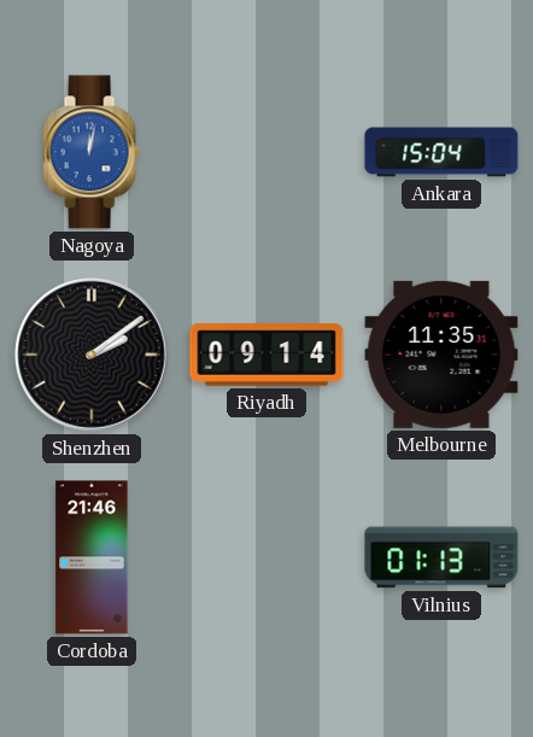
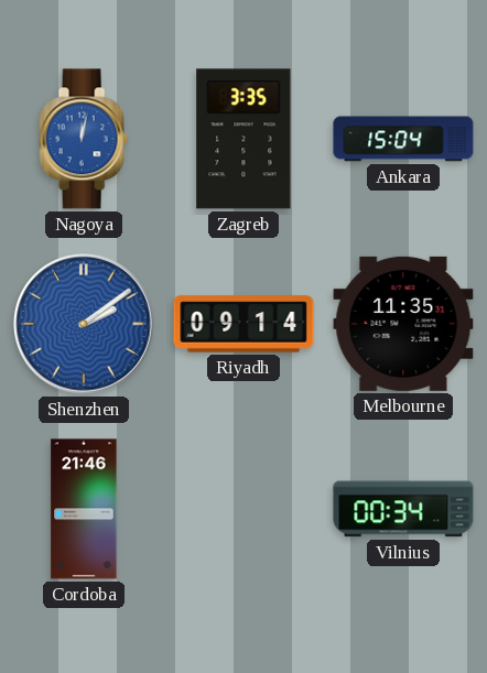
Zagreb: none -> 3:35 (244, 139)
Shenzhen dial: black -> blue (85, 325)
Vilnius: 01:13 -> 00:34 (403, 509)
